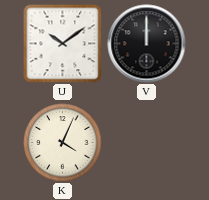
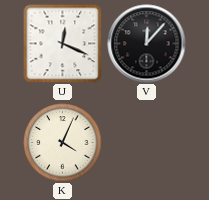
U: 10:09 -> 12:19 (63, 44)
V: 12:00 -> 12:07 (147, 44)
